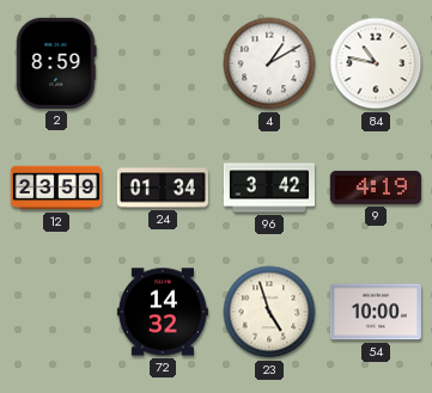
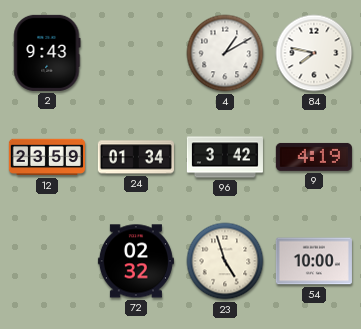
2: 8:59 -> 9:43 (47, 53)
84: 10:47 -> 7:47 (314, 53)
72: 14:32 -> 02:32 (136, 261)
